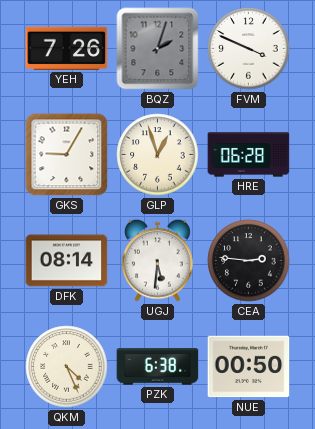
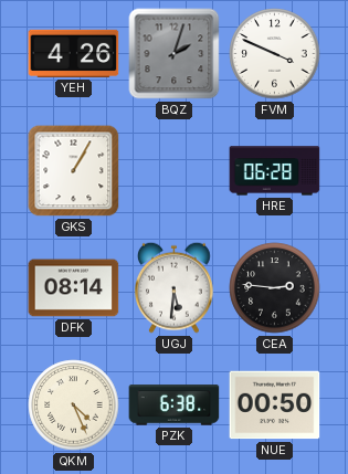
YEH: 7:26 -> 4:26 (74, 53)
GKS: 9:05 -> 1:05 (74, 171)
GLP: 12:57 -> none (158, 155)
